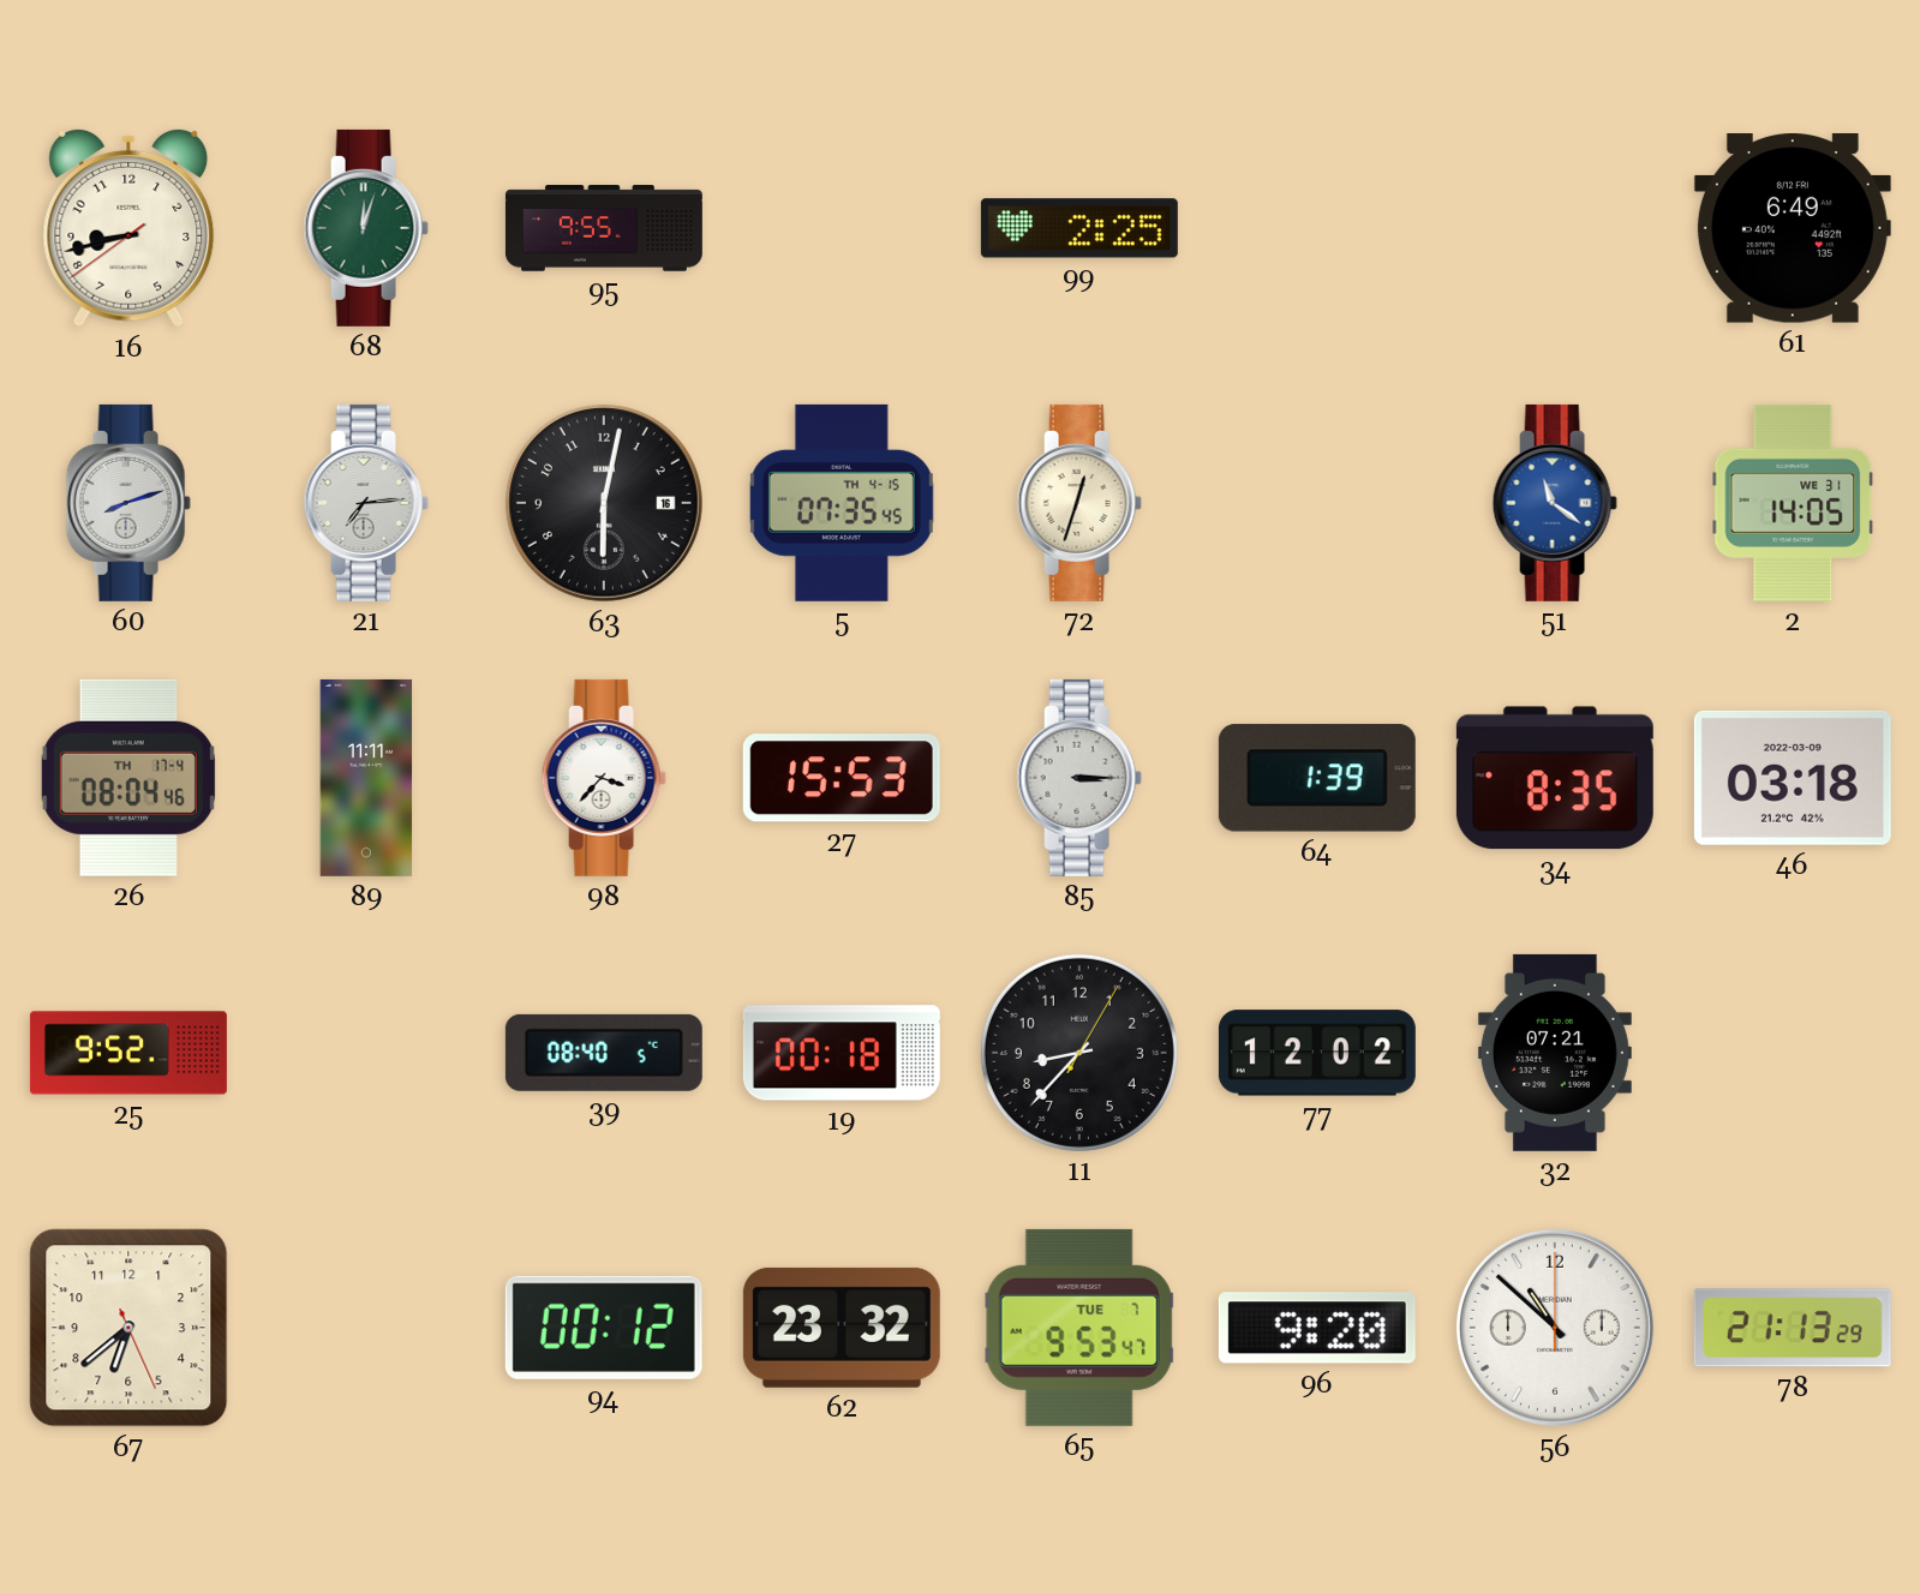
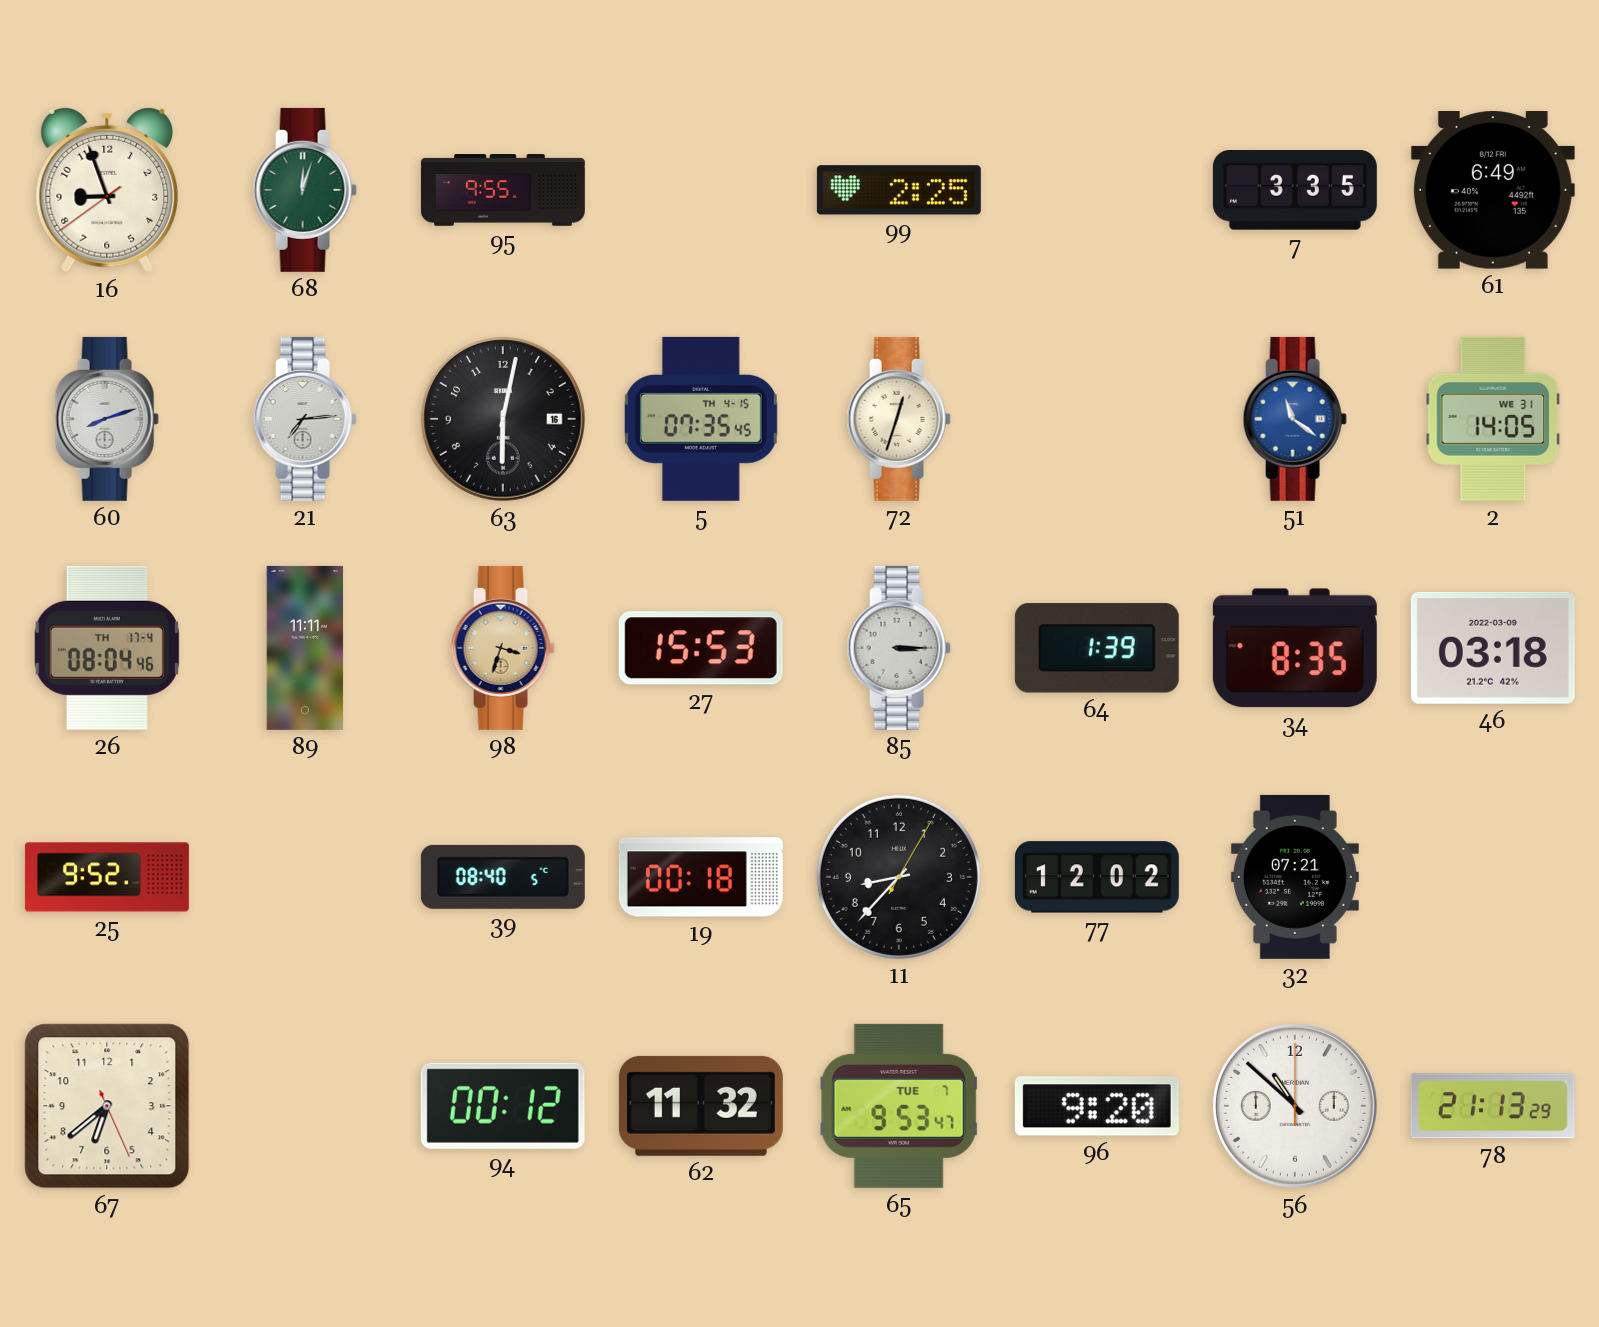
16: 8:42 -> 8:56 (107, 190)
7: none -> 3:35 (1295, 190)
98: 3:37 -> 3:33 (503, 648)
98 dial: white -> champagne (503, 648)
62: 23:32 -> 11:32 (701, 1106)
